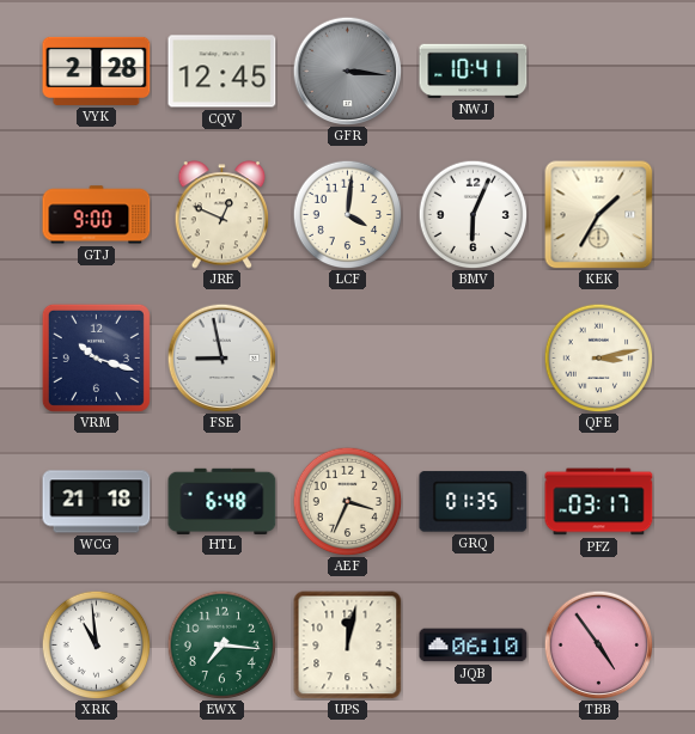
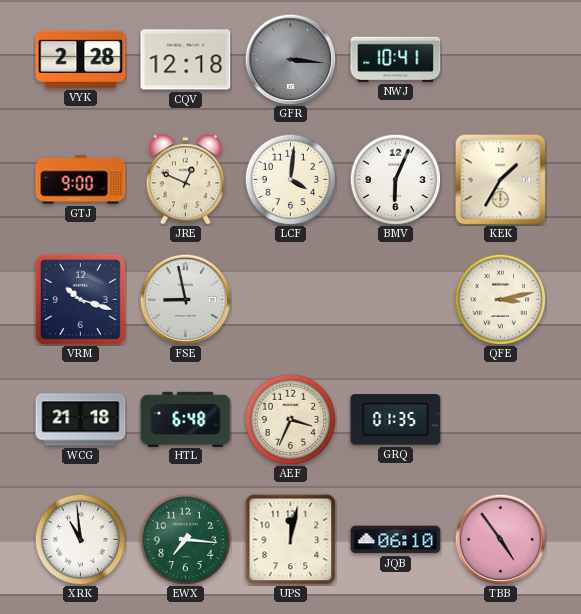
CQV: 12:45 -> 12:18 (186, 60)
PFZ: 03:17 -> none (599, 502)
